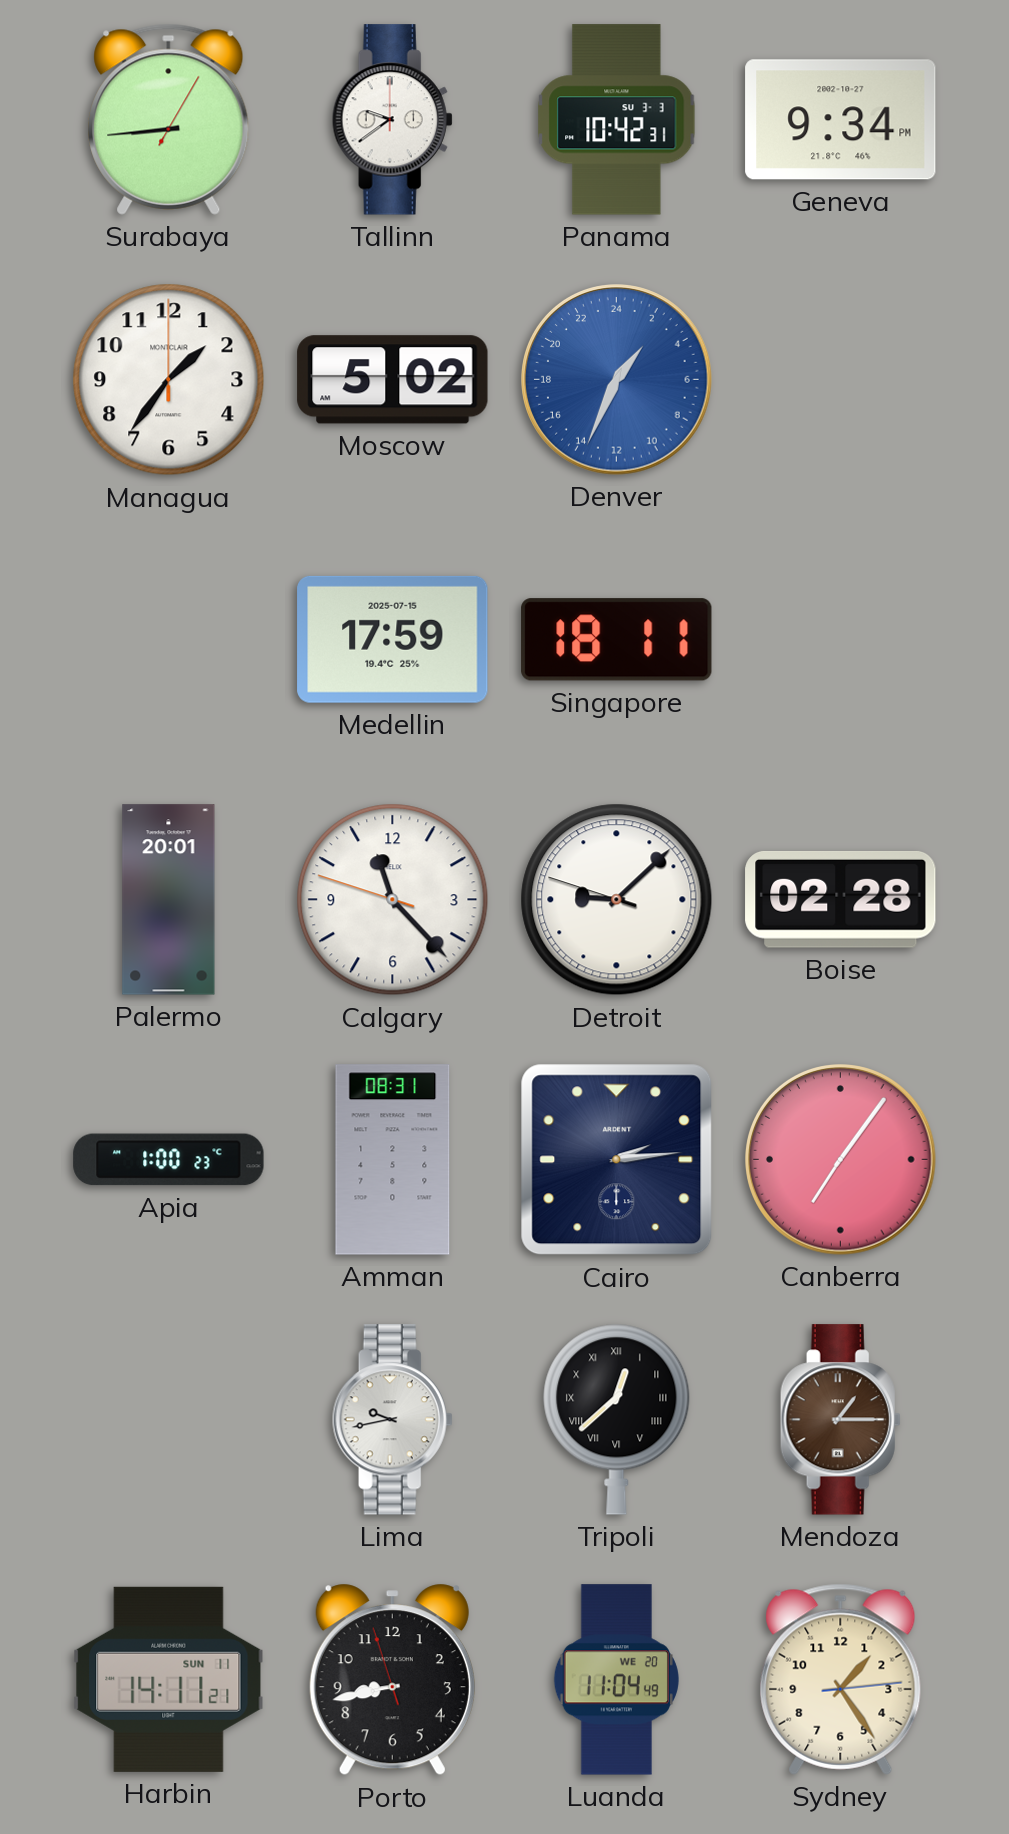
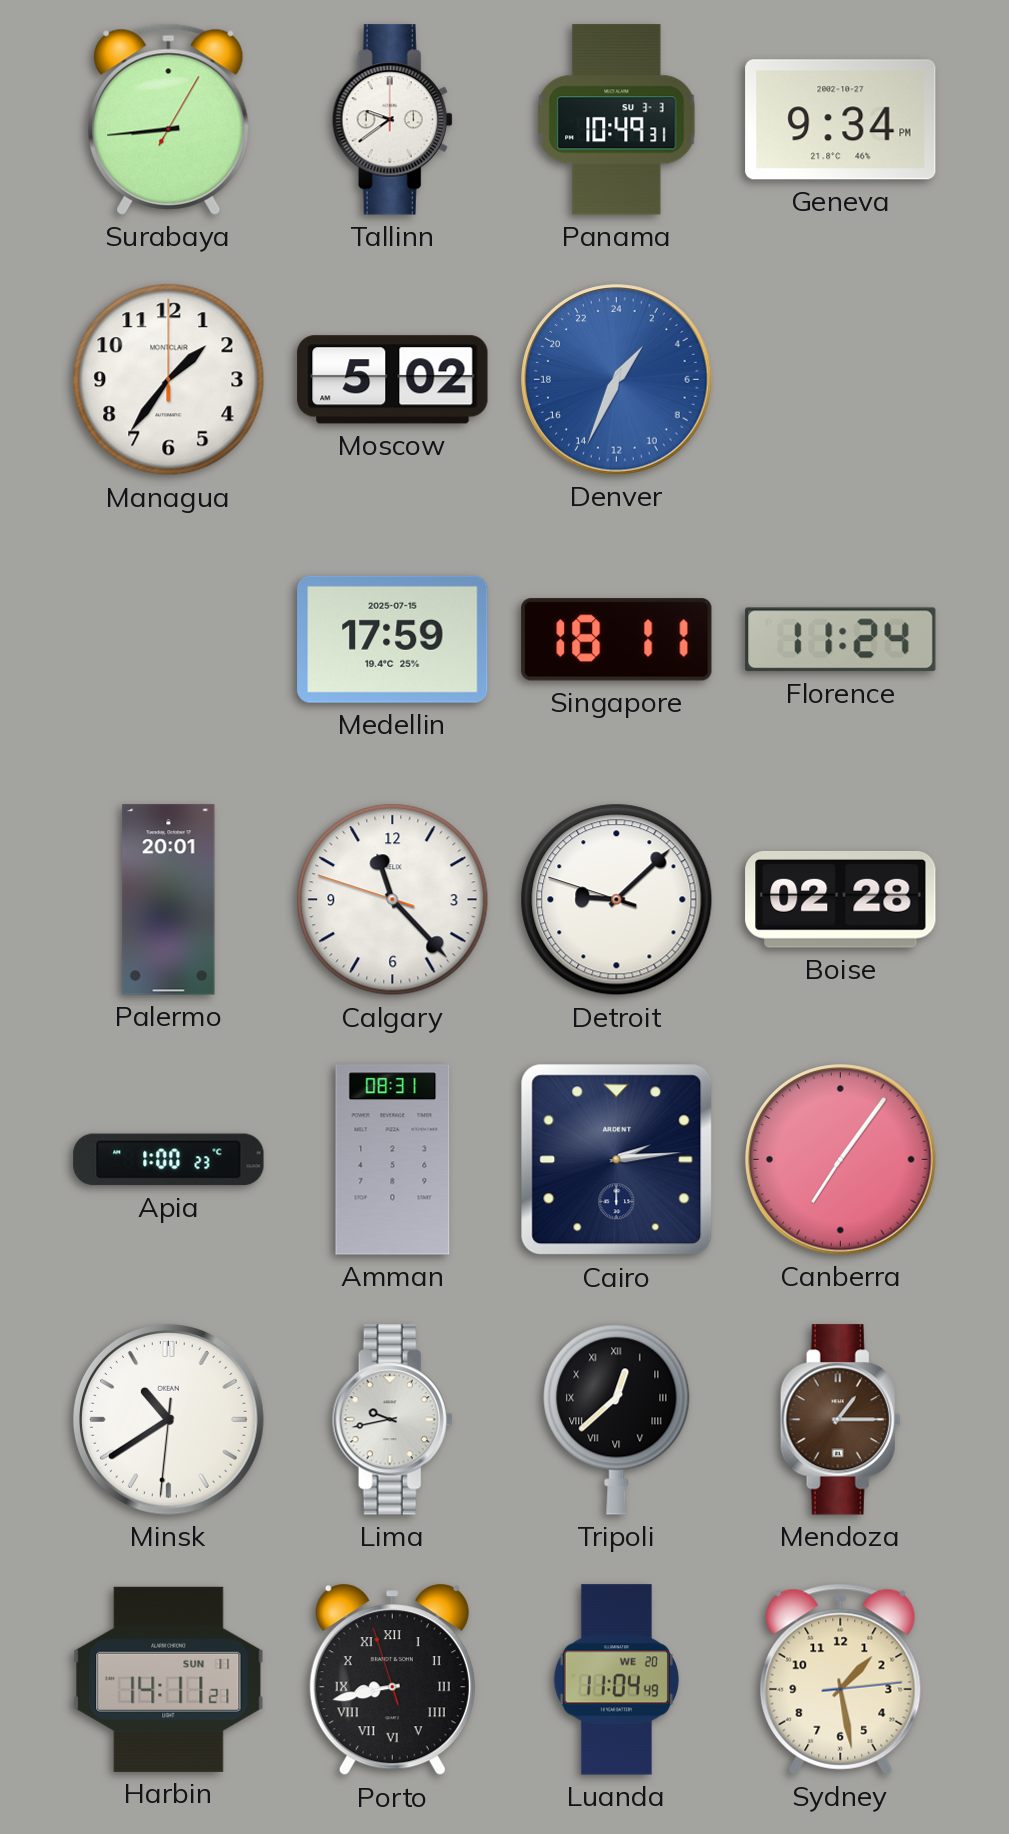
Panama: 10:42 -> 10:49 (617, 120)
Florence: none -> 11:24 (841, 640)
Minsk: none -> 10:39 (169, 1420)
Porto numerals: Arabic -> Roman (392, 1680)
Sydney: 1:24 -> 1:28 (841, 1679)
